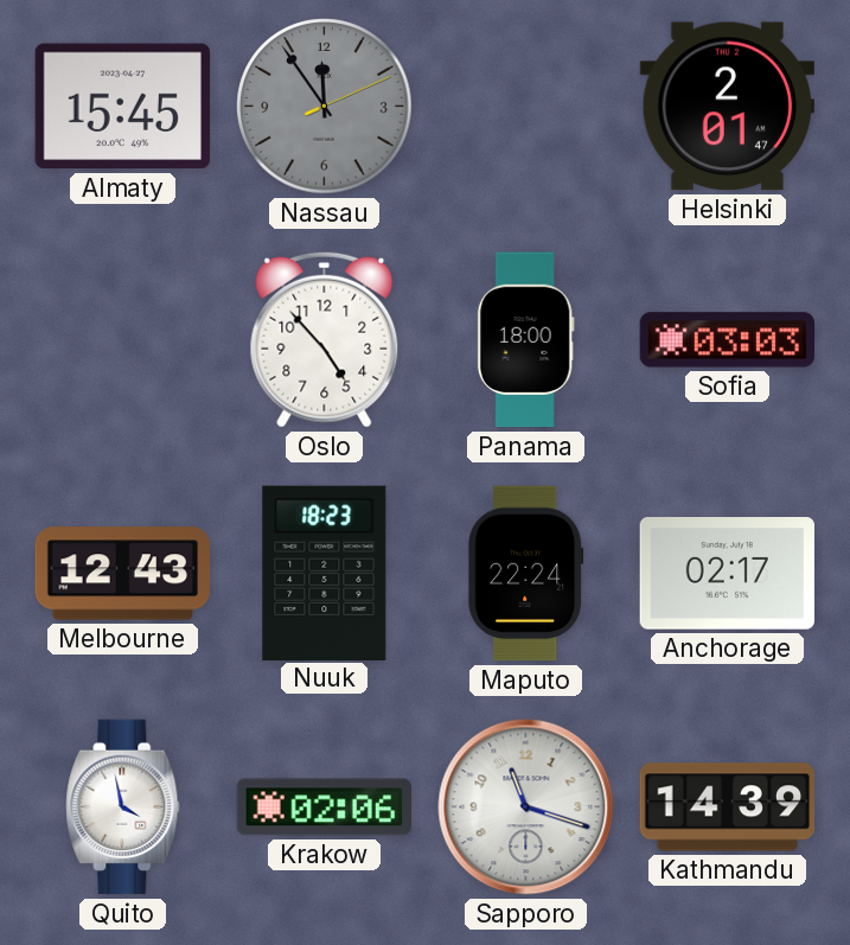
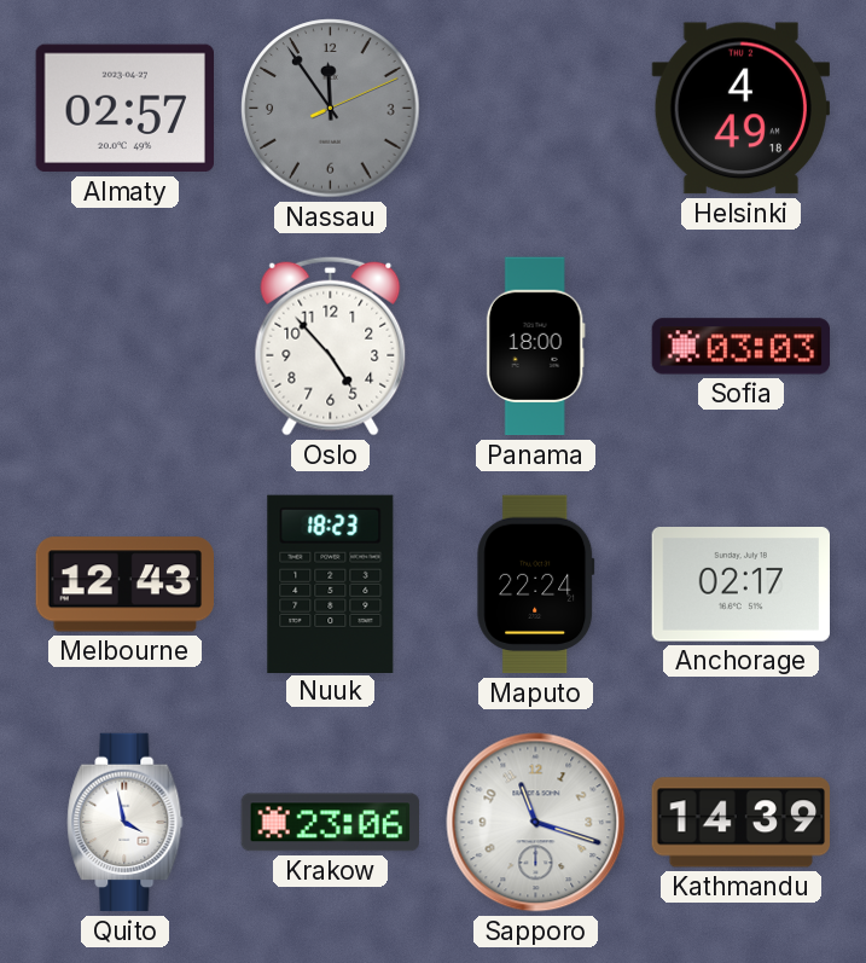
Almaty: 15:45 -> 02:57 (124, 109)
Helsinki: 2:01 -> 4:49 (740, 109)
Krakow: 02:06 -> 23:06 (330, 823)
